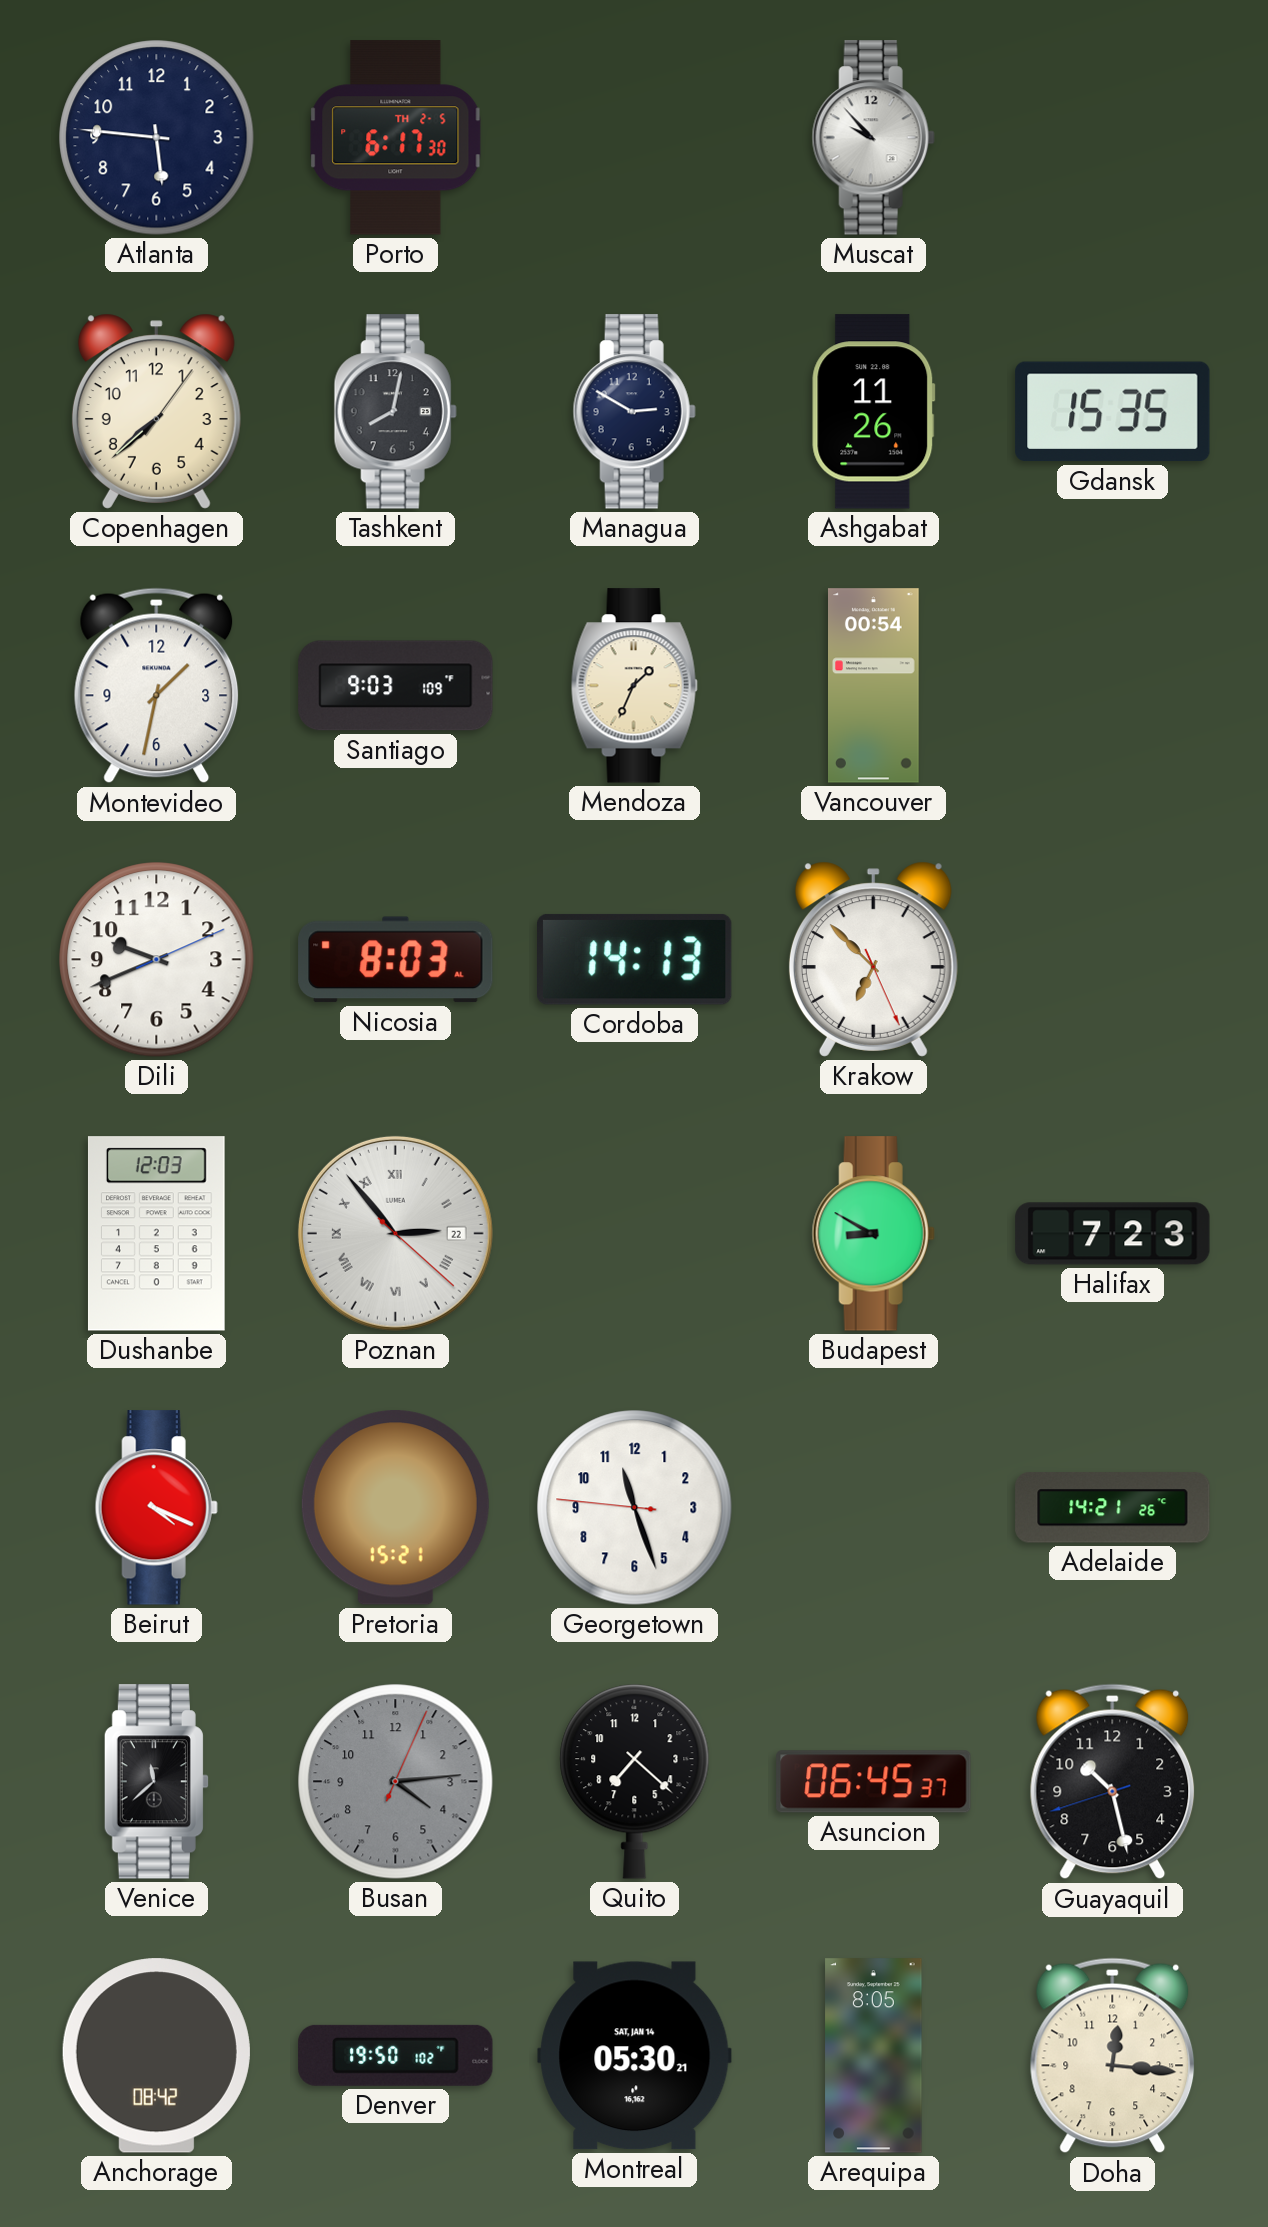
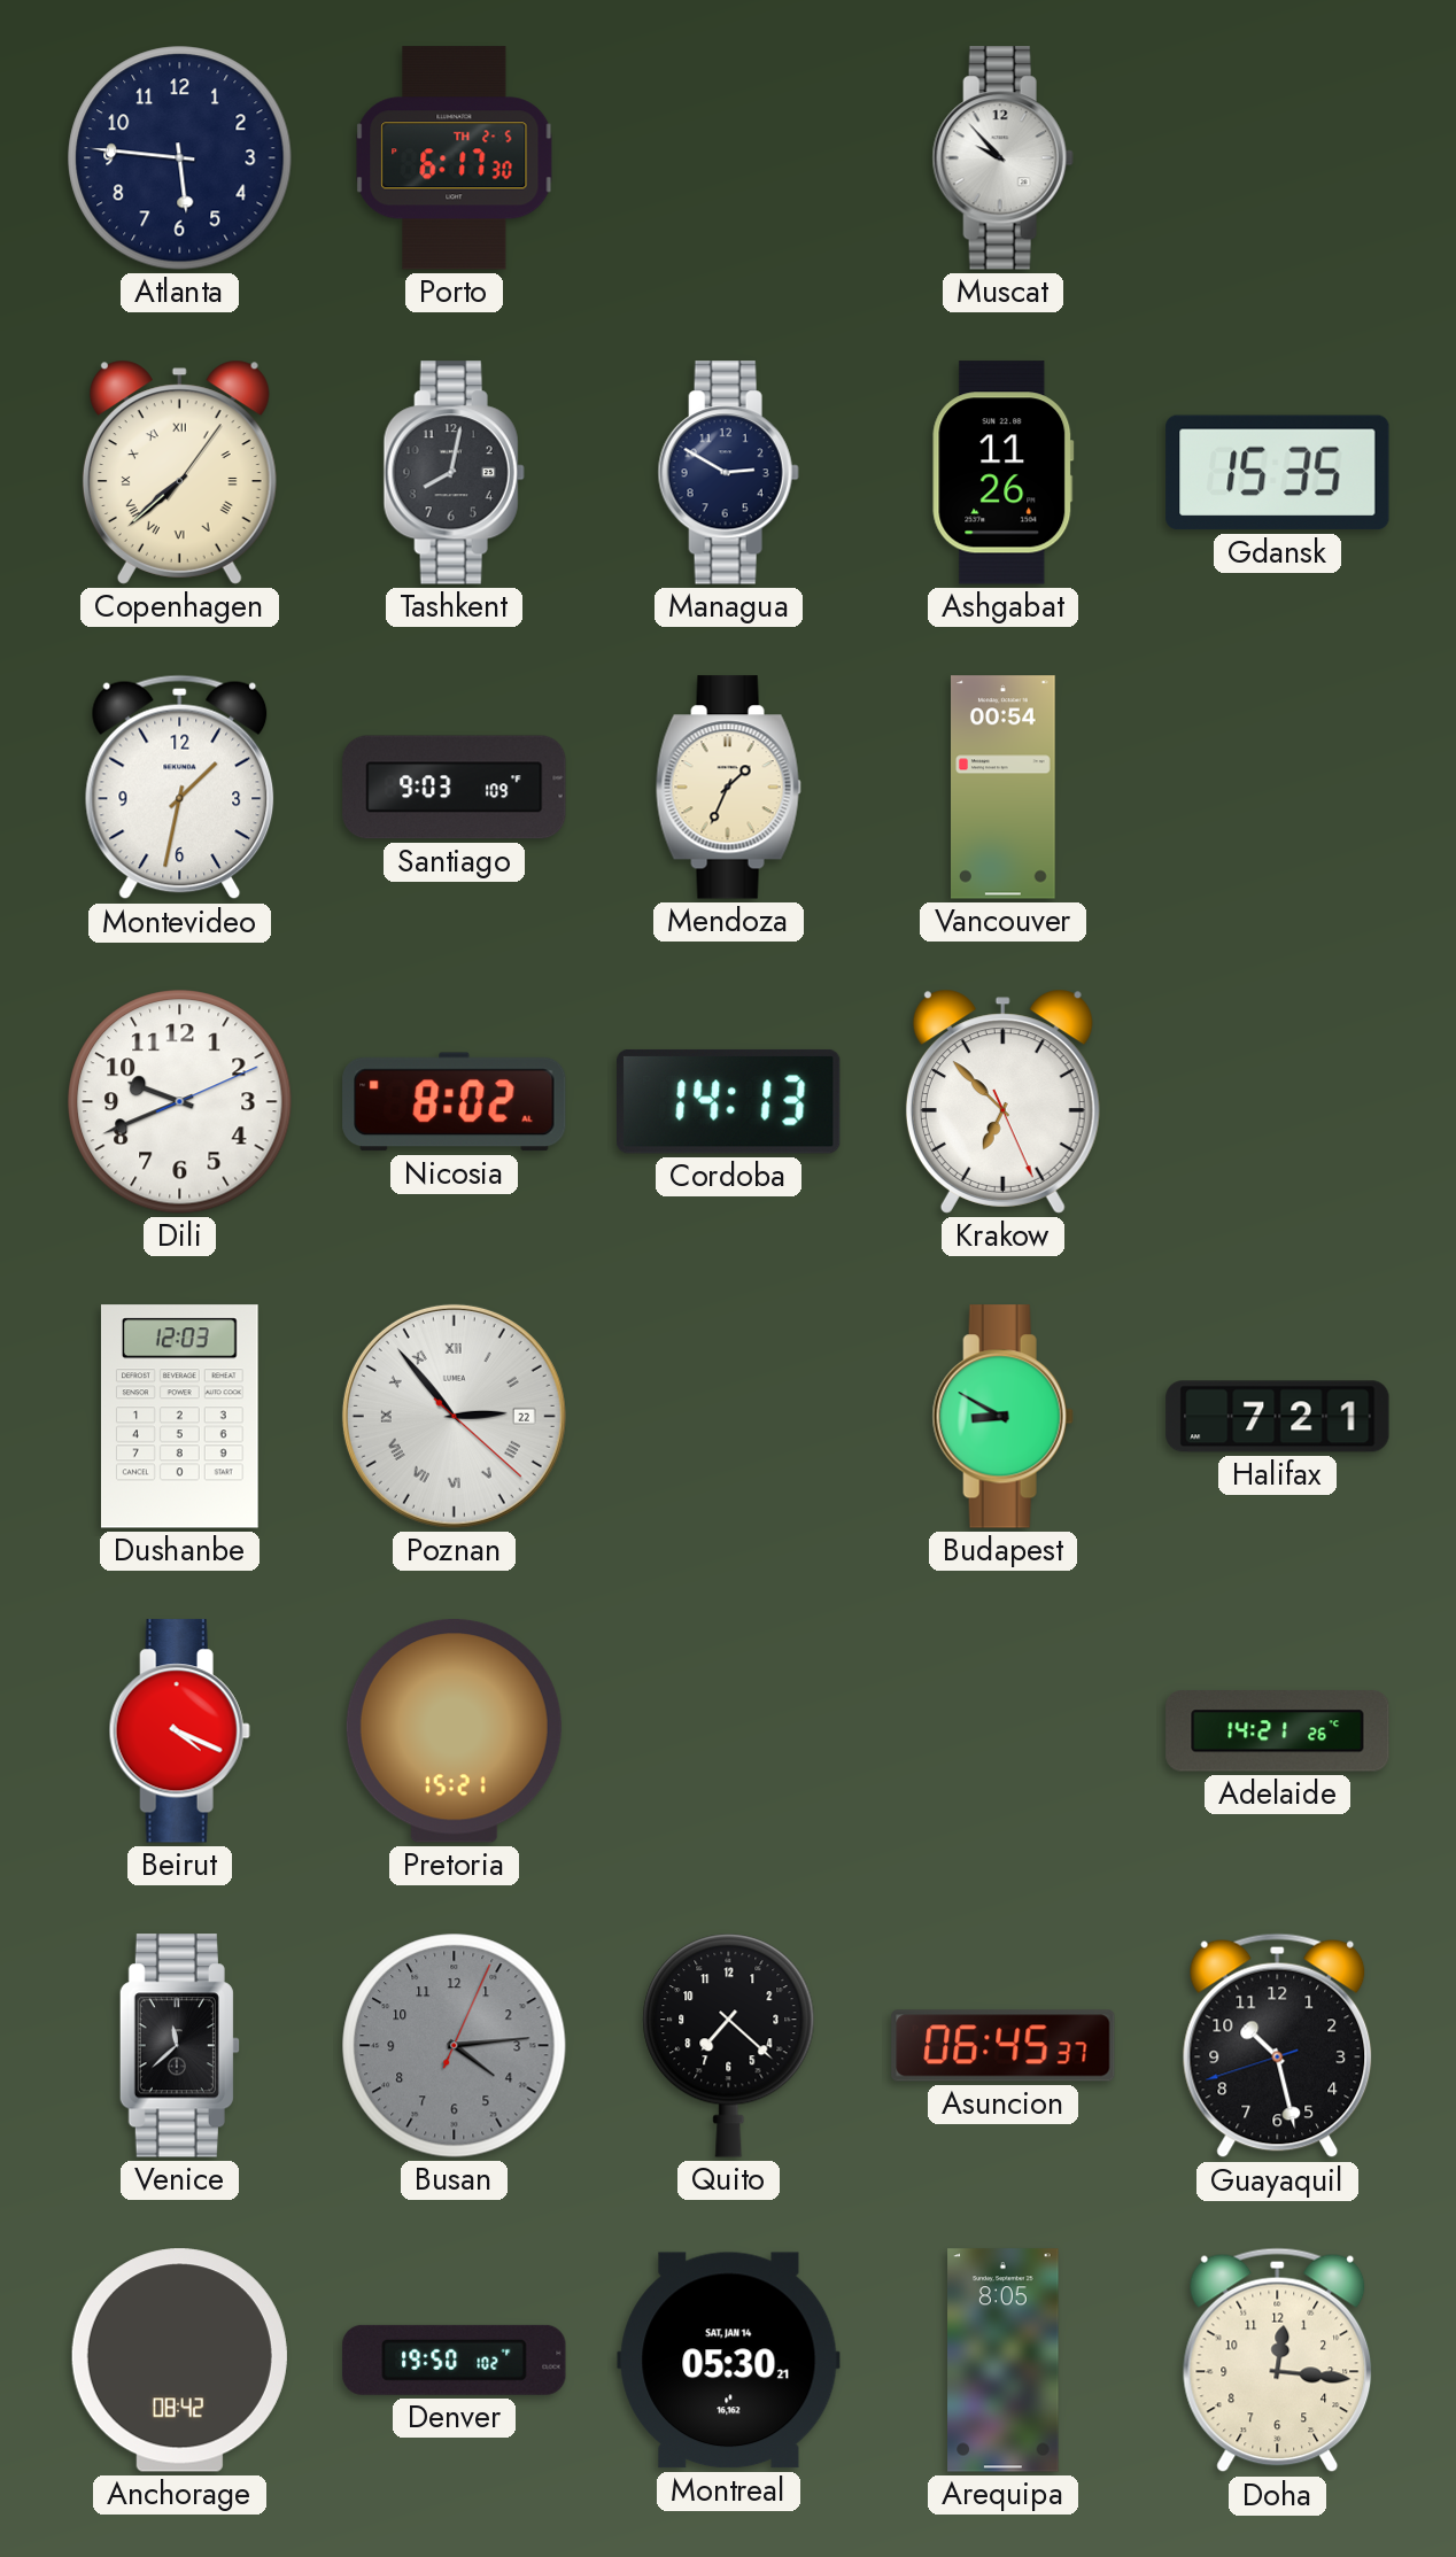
Copenhagen numerals: Arabic -> Roman (179, 472)
Nicosia: 8:03 -> 8:02 (455, 1102)
Halifax: 7:23 -> 7:21 (1278, 1417)
Georgetown: 11:26 -> none (635, 1508)
